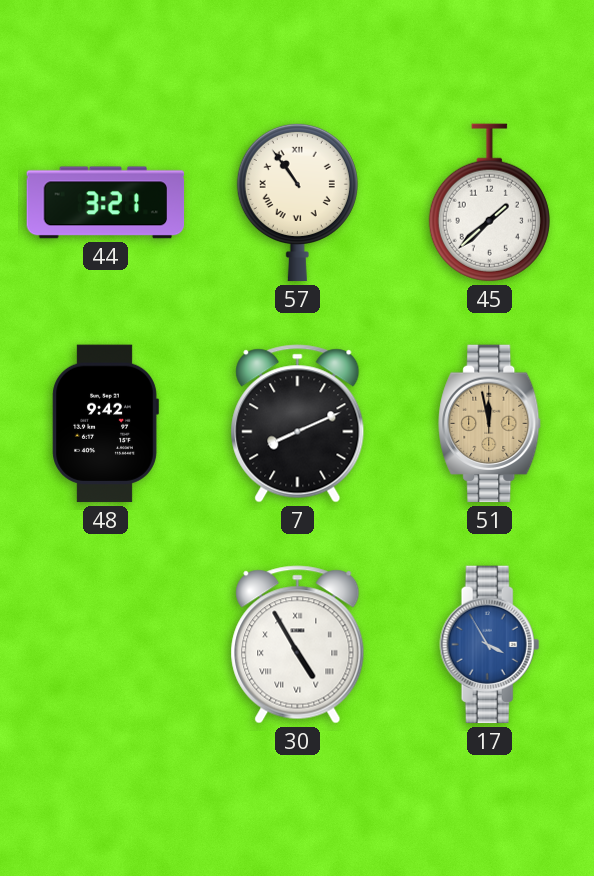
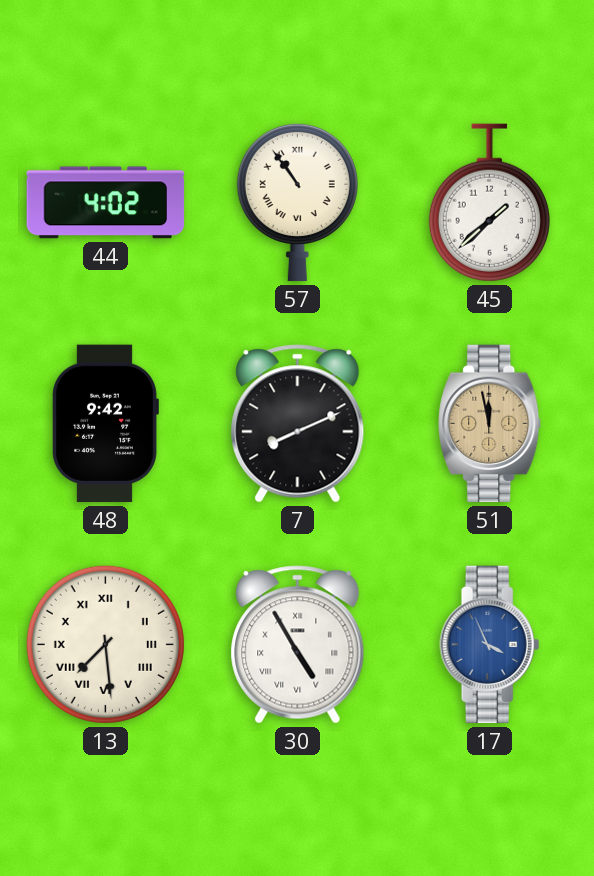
44: 3:21 -> 4:02 (106, 203)
13: none -> 7:29 (105, 644)
17: 3:55 -> 3:56 (490, 645)
